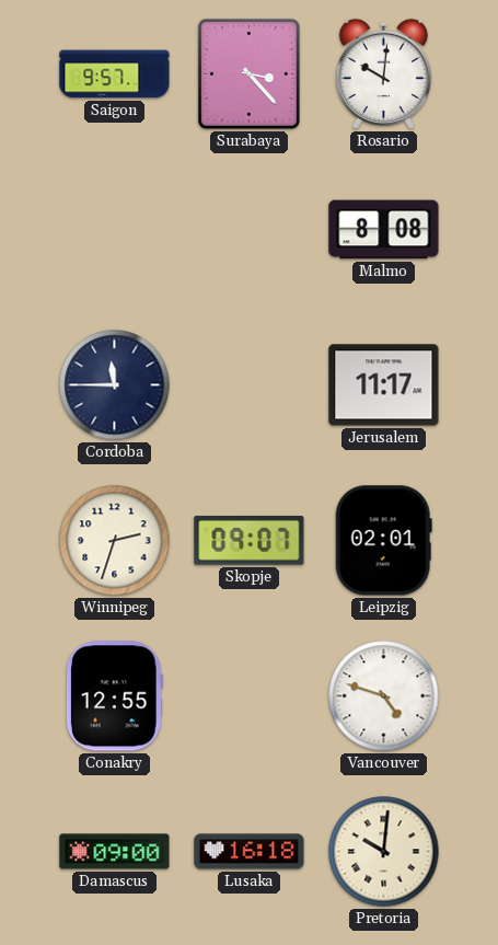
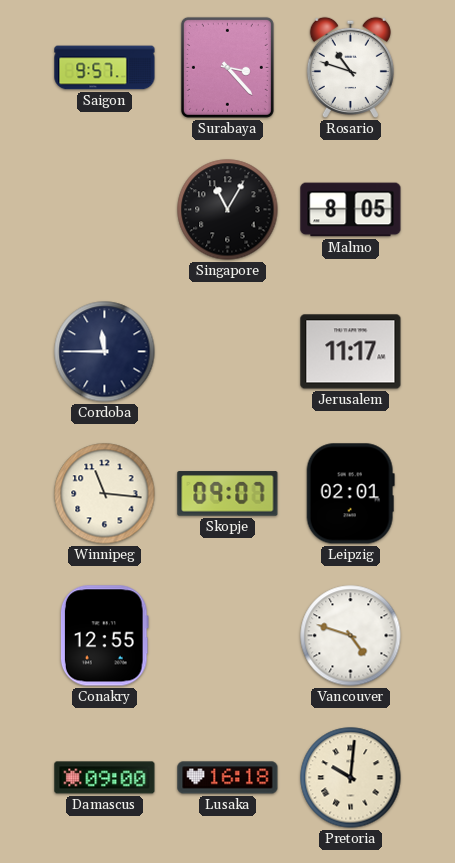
Rosario: 10:01 -> 10:48 (350, 67)
Singapore: none -> 11:05 (228, 210)
Malmo: 8:08 -> 8:05 (351, 210)
Winnipeg: 2:33 -> 11:16 (105, 494)
